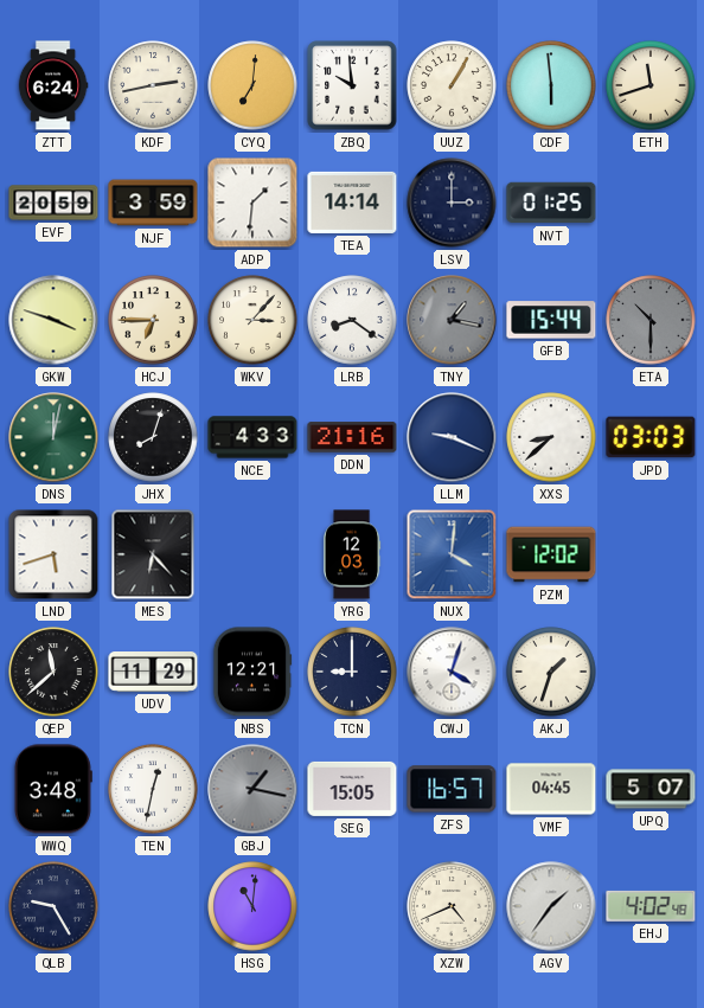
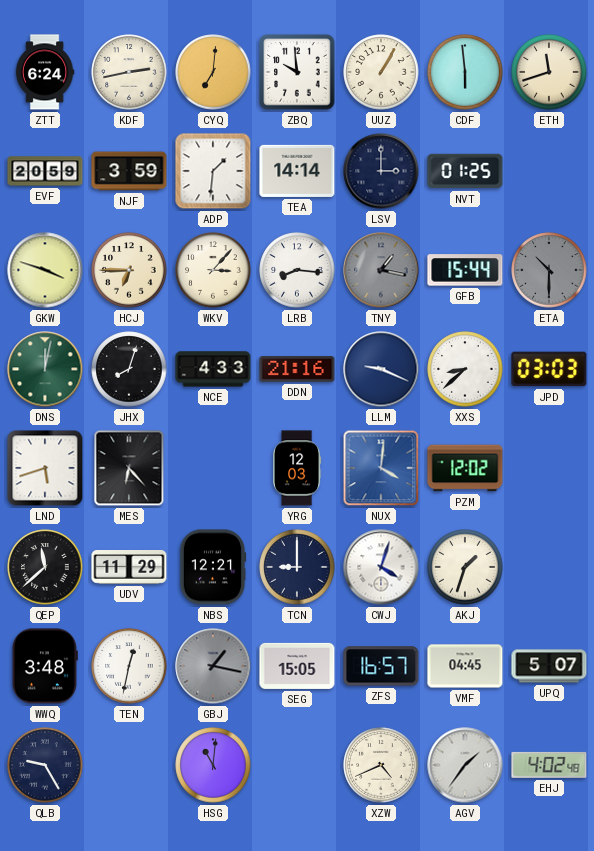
LRB: 8:21 -> 8:16 (297, 270)
